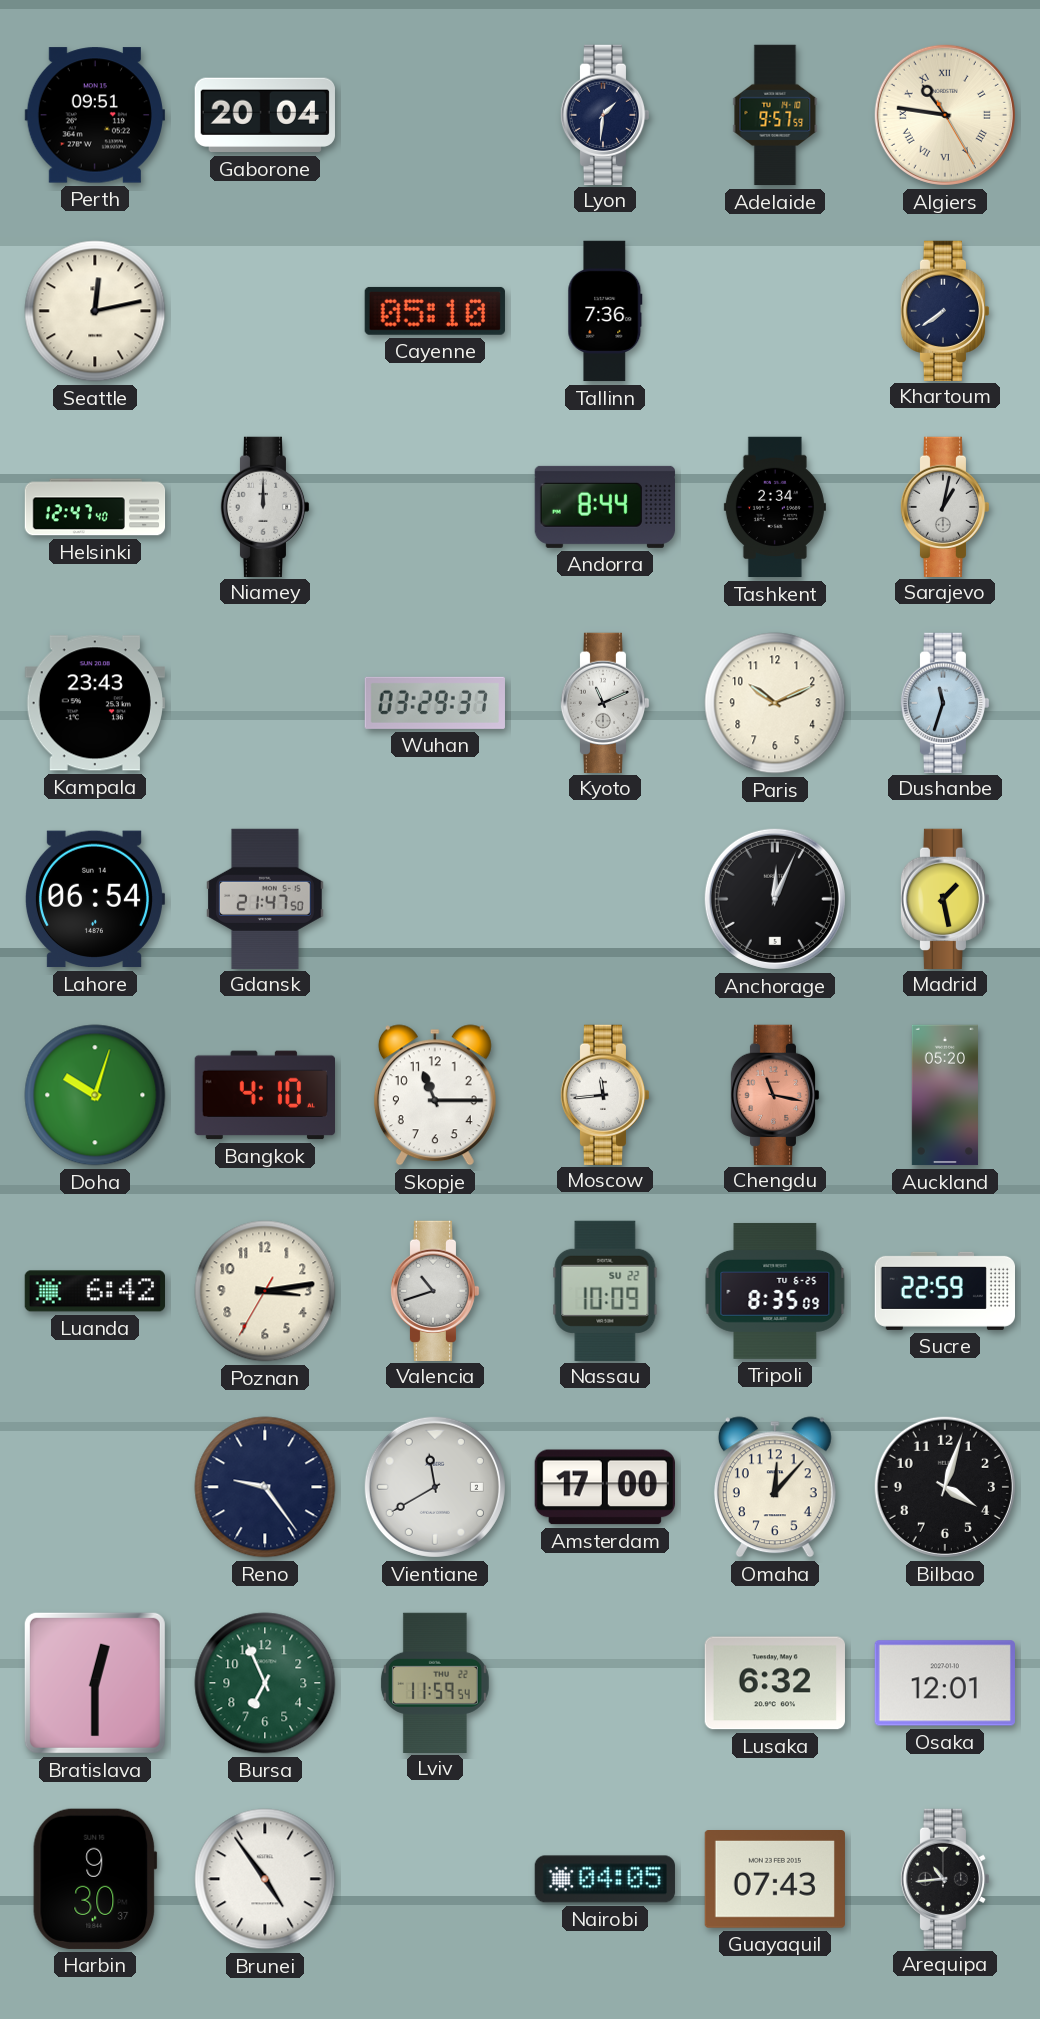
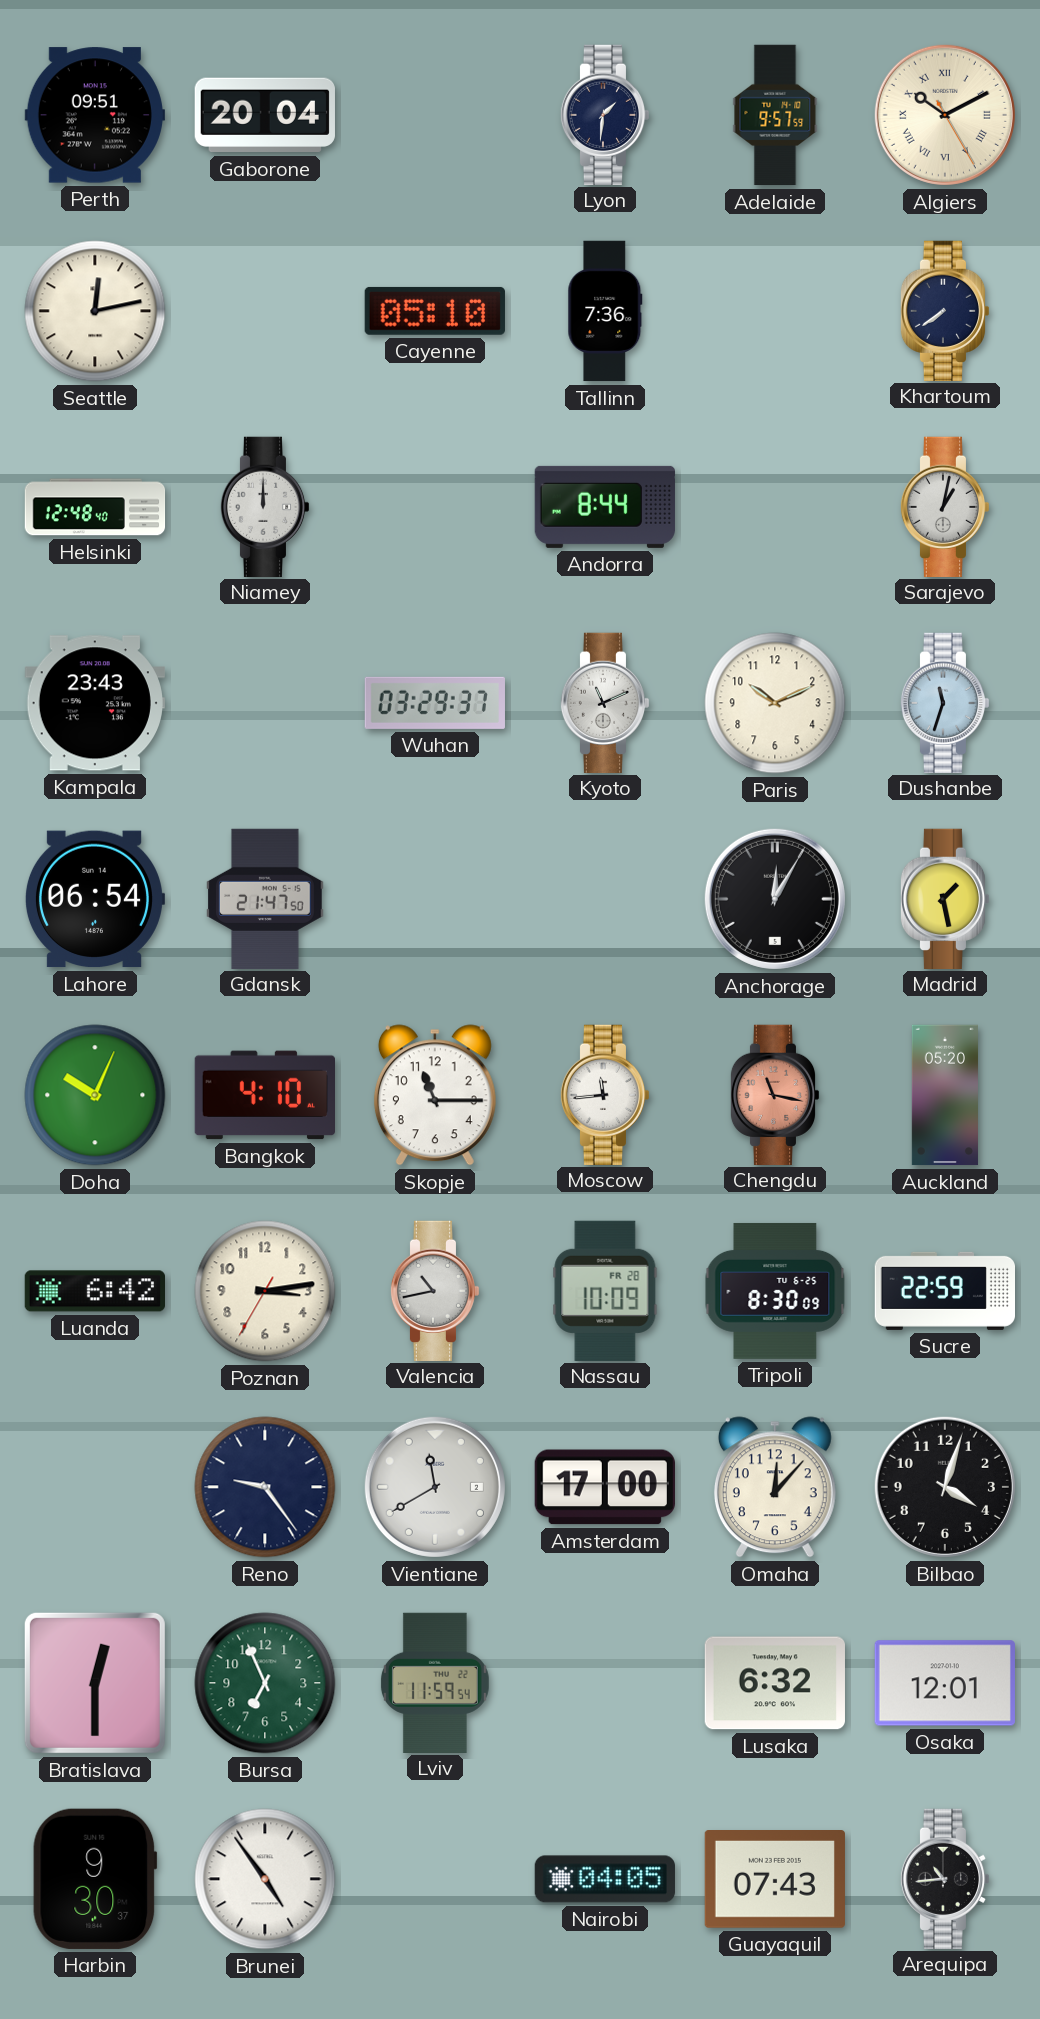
Algiers: 10:46 -> 10:10 (945, 115)
Helsinki: 12:47 -> 12:48 (95, 507)
Tashkent: 2:34 -> none (775, 507)
Anchorage: 12:04 -> 12:05 (775, 899)
Doha: 10:03 -> 10:04 (95, 1095)
Valencia: 10:42 -> 10:43 (435, 1290)
Nassau date: SU 22 -> FR 28 (605, 1290)
Tripoli: 8:35 -> 8:30 (775, 1291)
